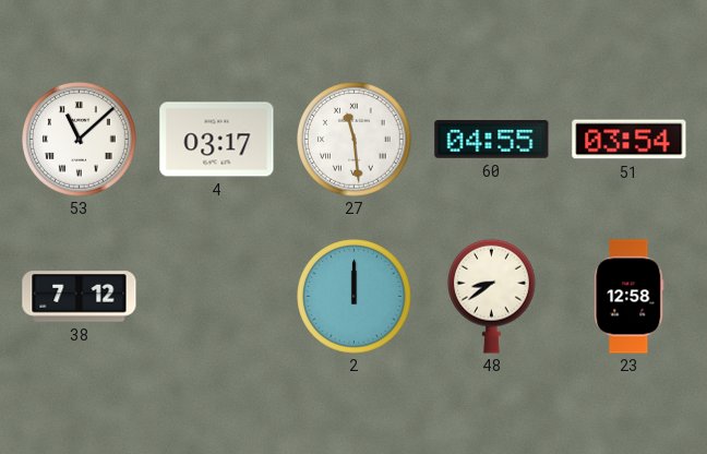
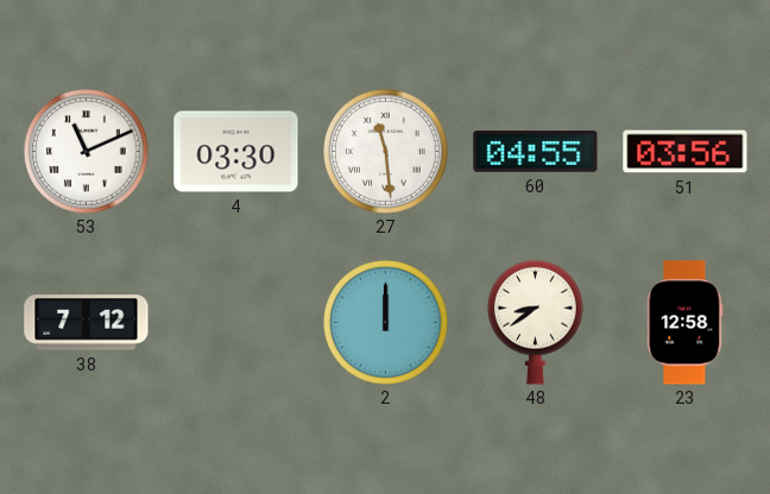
53: 11:08 -> 11:11 (87, 152)
4: 03:17 -> 03:30 (236, 152)
51: 03:54 -> 03:56 (686, 152)
